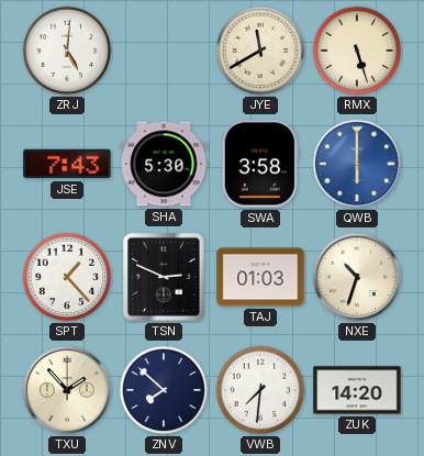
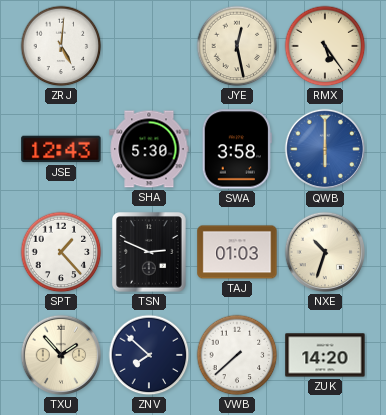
JYE: 11:40 -> 12:28 (237, 46)
RMX: 5:27 -> 5:24 (325, 46)
JSE: 7:43 -> 12:43 (61, 149)
VWB: 7:31 -> 7:38 (237, 355)
